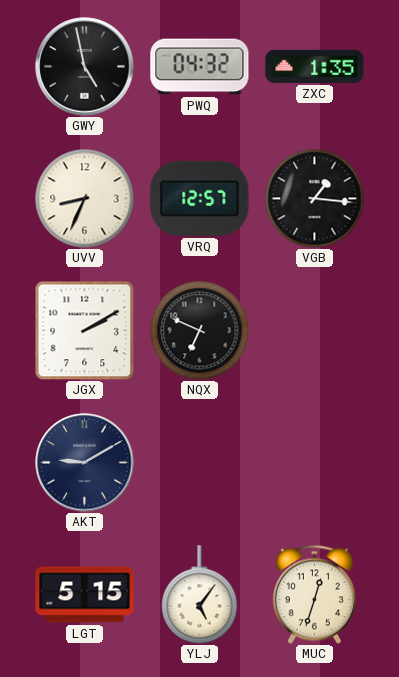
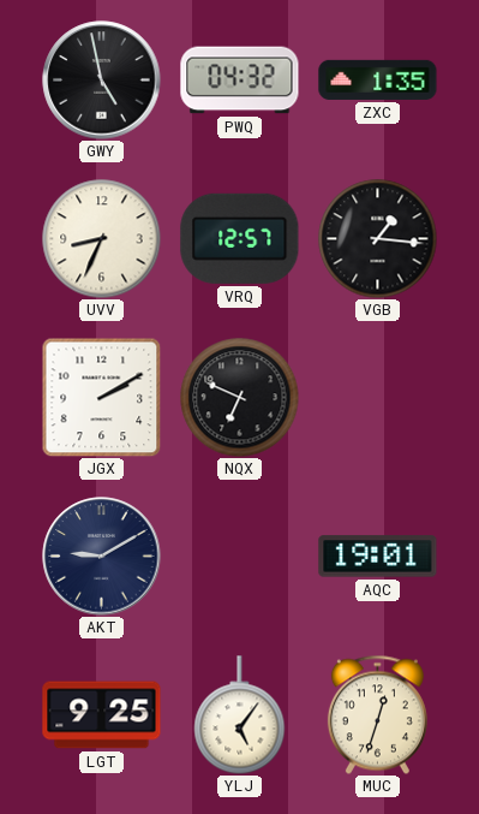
AQC: none -> 19:01 (378, 557)
LGT: 5:15 -> 9:25 (102, 715)
